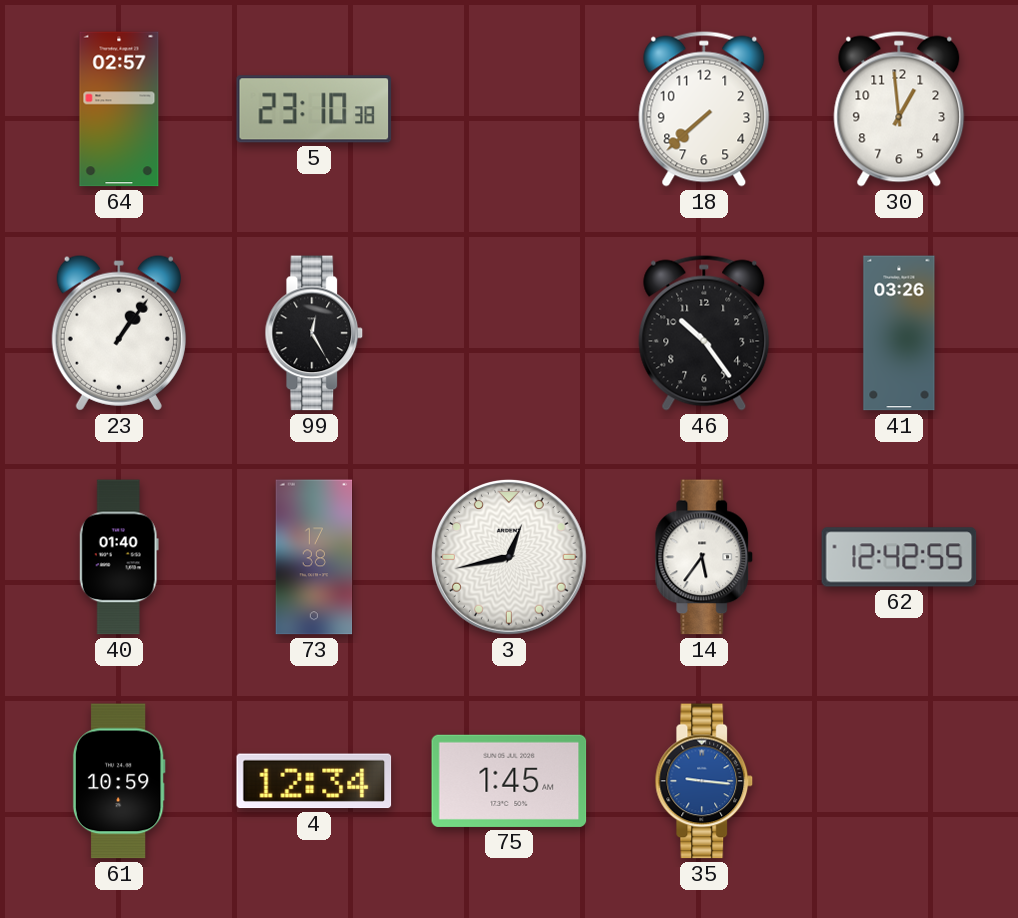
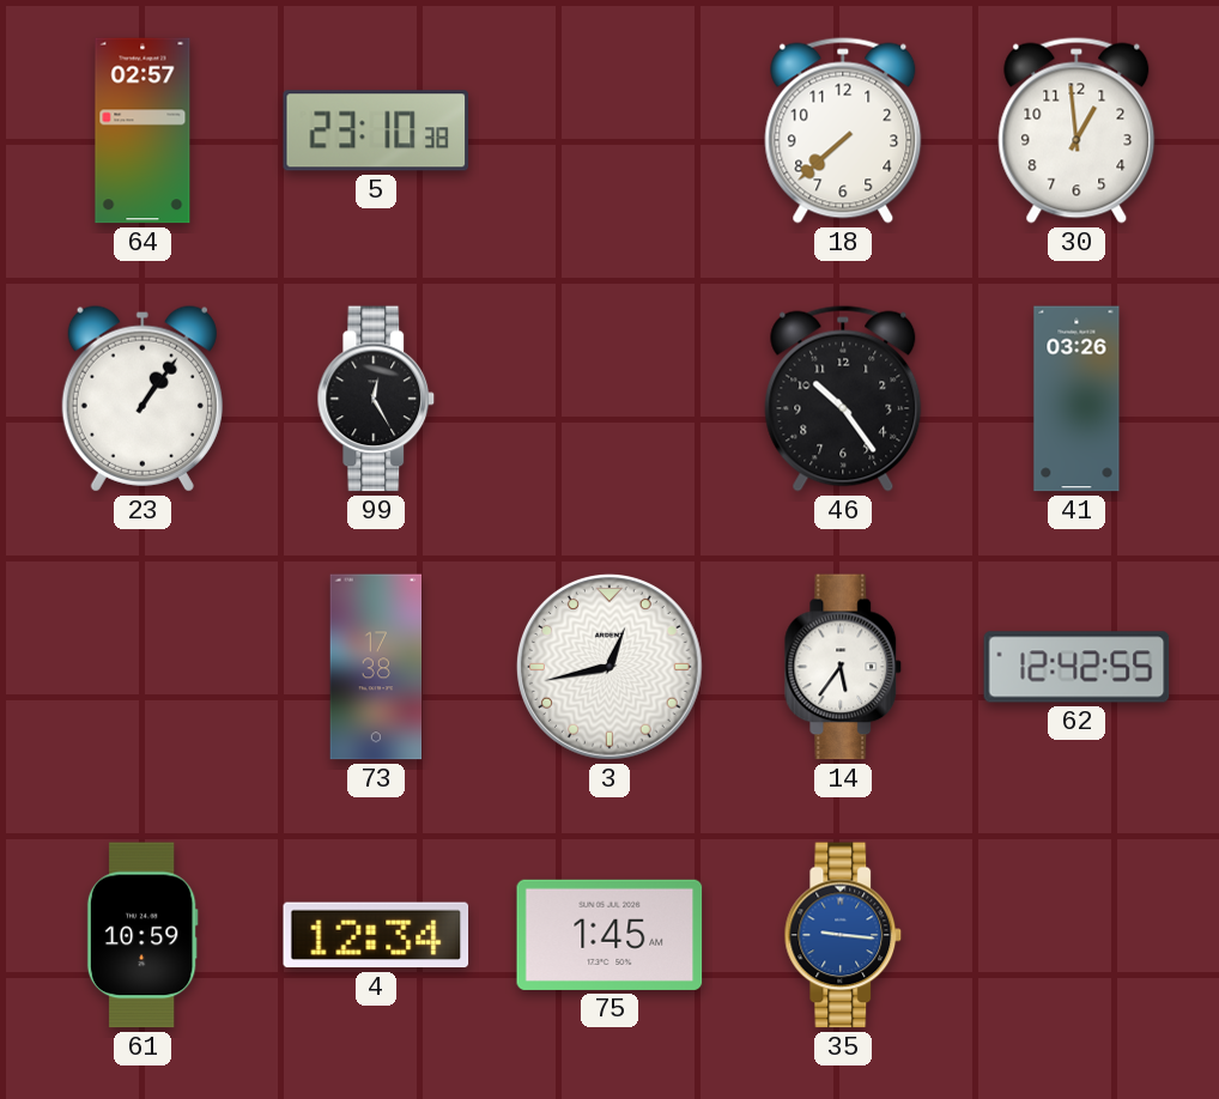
40: 01:40 -> none (119, 557)
